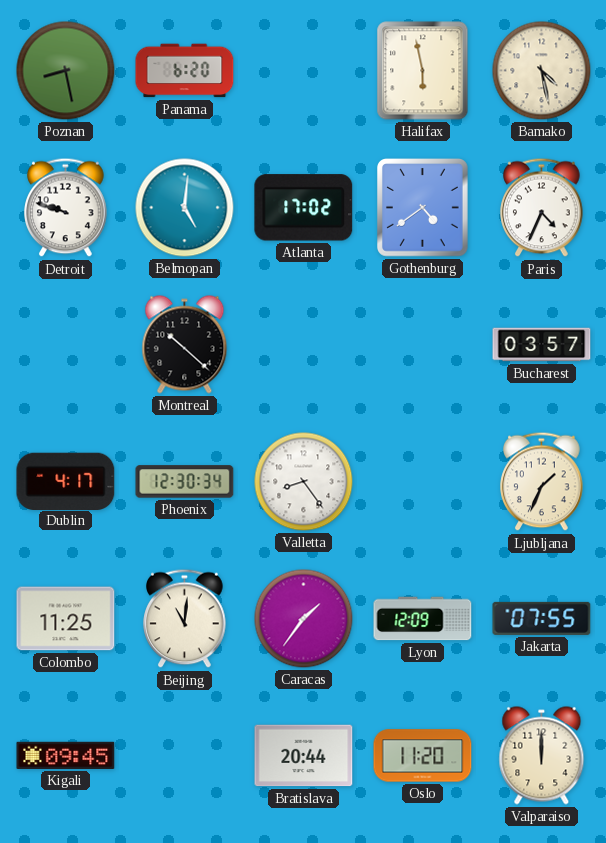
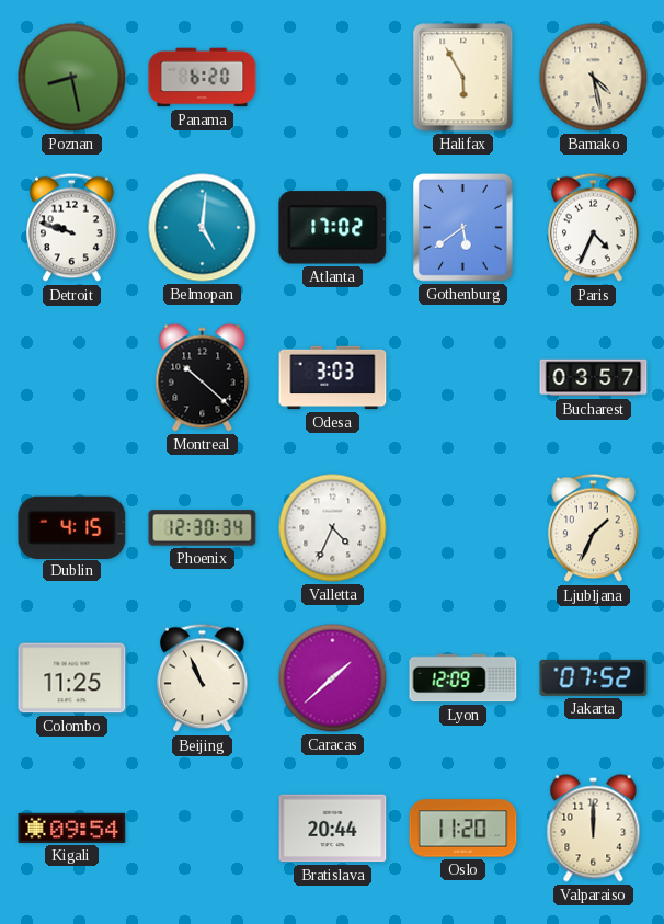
Halifax: 5:58 -> 5:55 (463, 78)
Gothenburg: 4:39 -> 5:39 (463, 228)
Odesa: none -> 3:03 (333, 378)
Dublin: 4:17 -> 4:15 (72, 527)
Valletta: 8:24 -> 4:34 (333, 528)
Beijing: 11:01 -> 10:56 (203, 678)
Caracas: 1:36 -> 1:38 (333, 678)
Jakarta: 07:55 -> 07:52 (594, 677)
Kigali: 09:45 -> 09:54 (72, 828)
